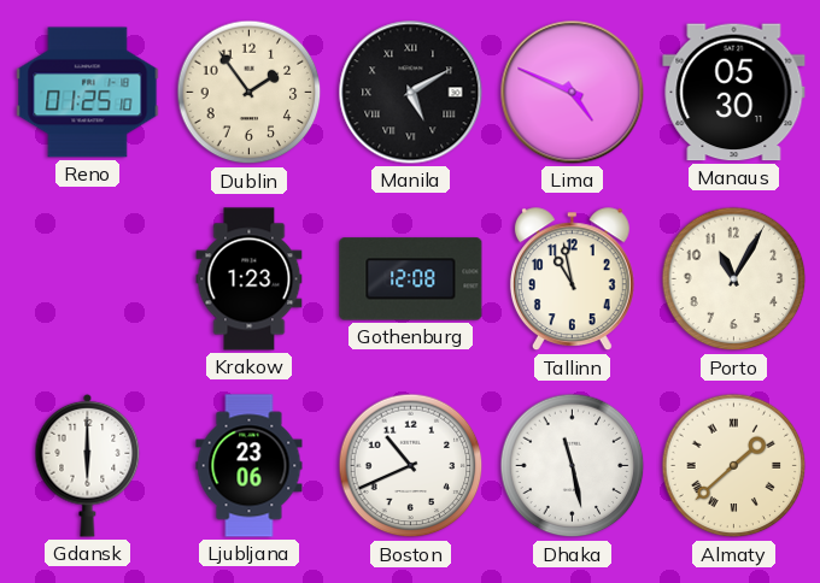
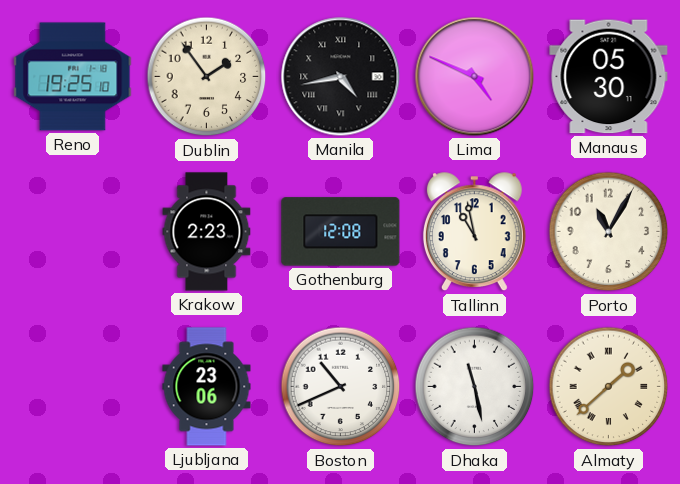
Reno: 01:25 -> 19:25 (73, 77)
Manila: 5:10 -> 4:43 (341, 77)
Krakow: 1:23 -> 2:23 (207, 232)
Gdansk: 6:00 -> none (88, 465)
